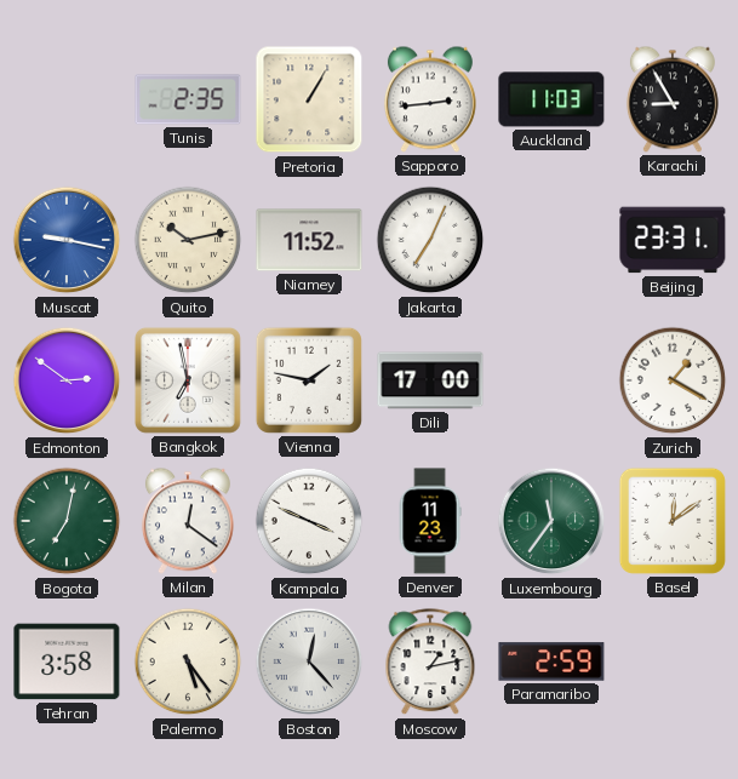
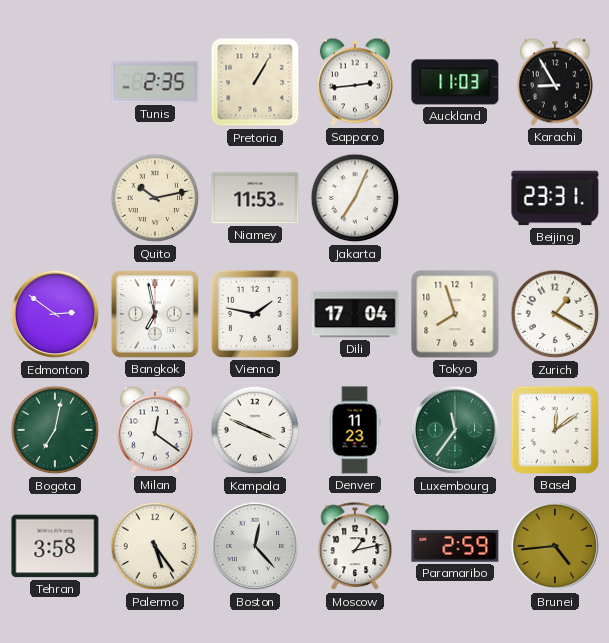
Muscat: 9:17 -> none (67, 240)
Niamey: 11:52 -> 11:53 (255, 198)
Dili: 17:00 -> 17:04 (355, 314)
Tokyo: none -> 7:57 (455, 314)
Brunei: none -> 4:44 (555, 546)
